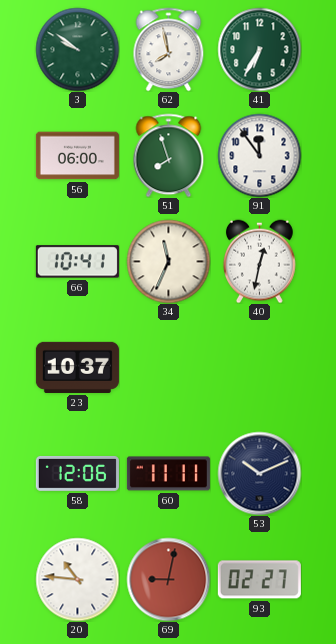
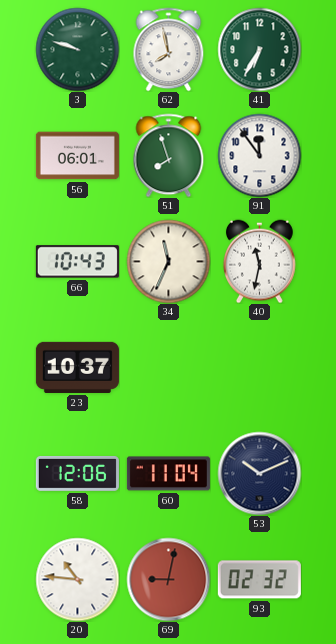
3: 9:51 -> 9:48 (77, 49)
56: 06:00 -> 06:01 (77, 156)
66: 10:41 -> 10:43 (77, 262)
40: 12:32 -> 11:32 (259, 261)
60: 11:11 -> 11:04 (168, 474)
93: 02:27 -> 02:32 (259, 580)
